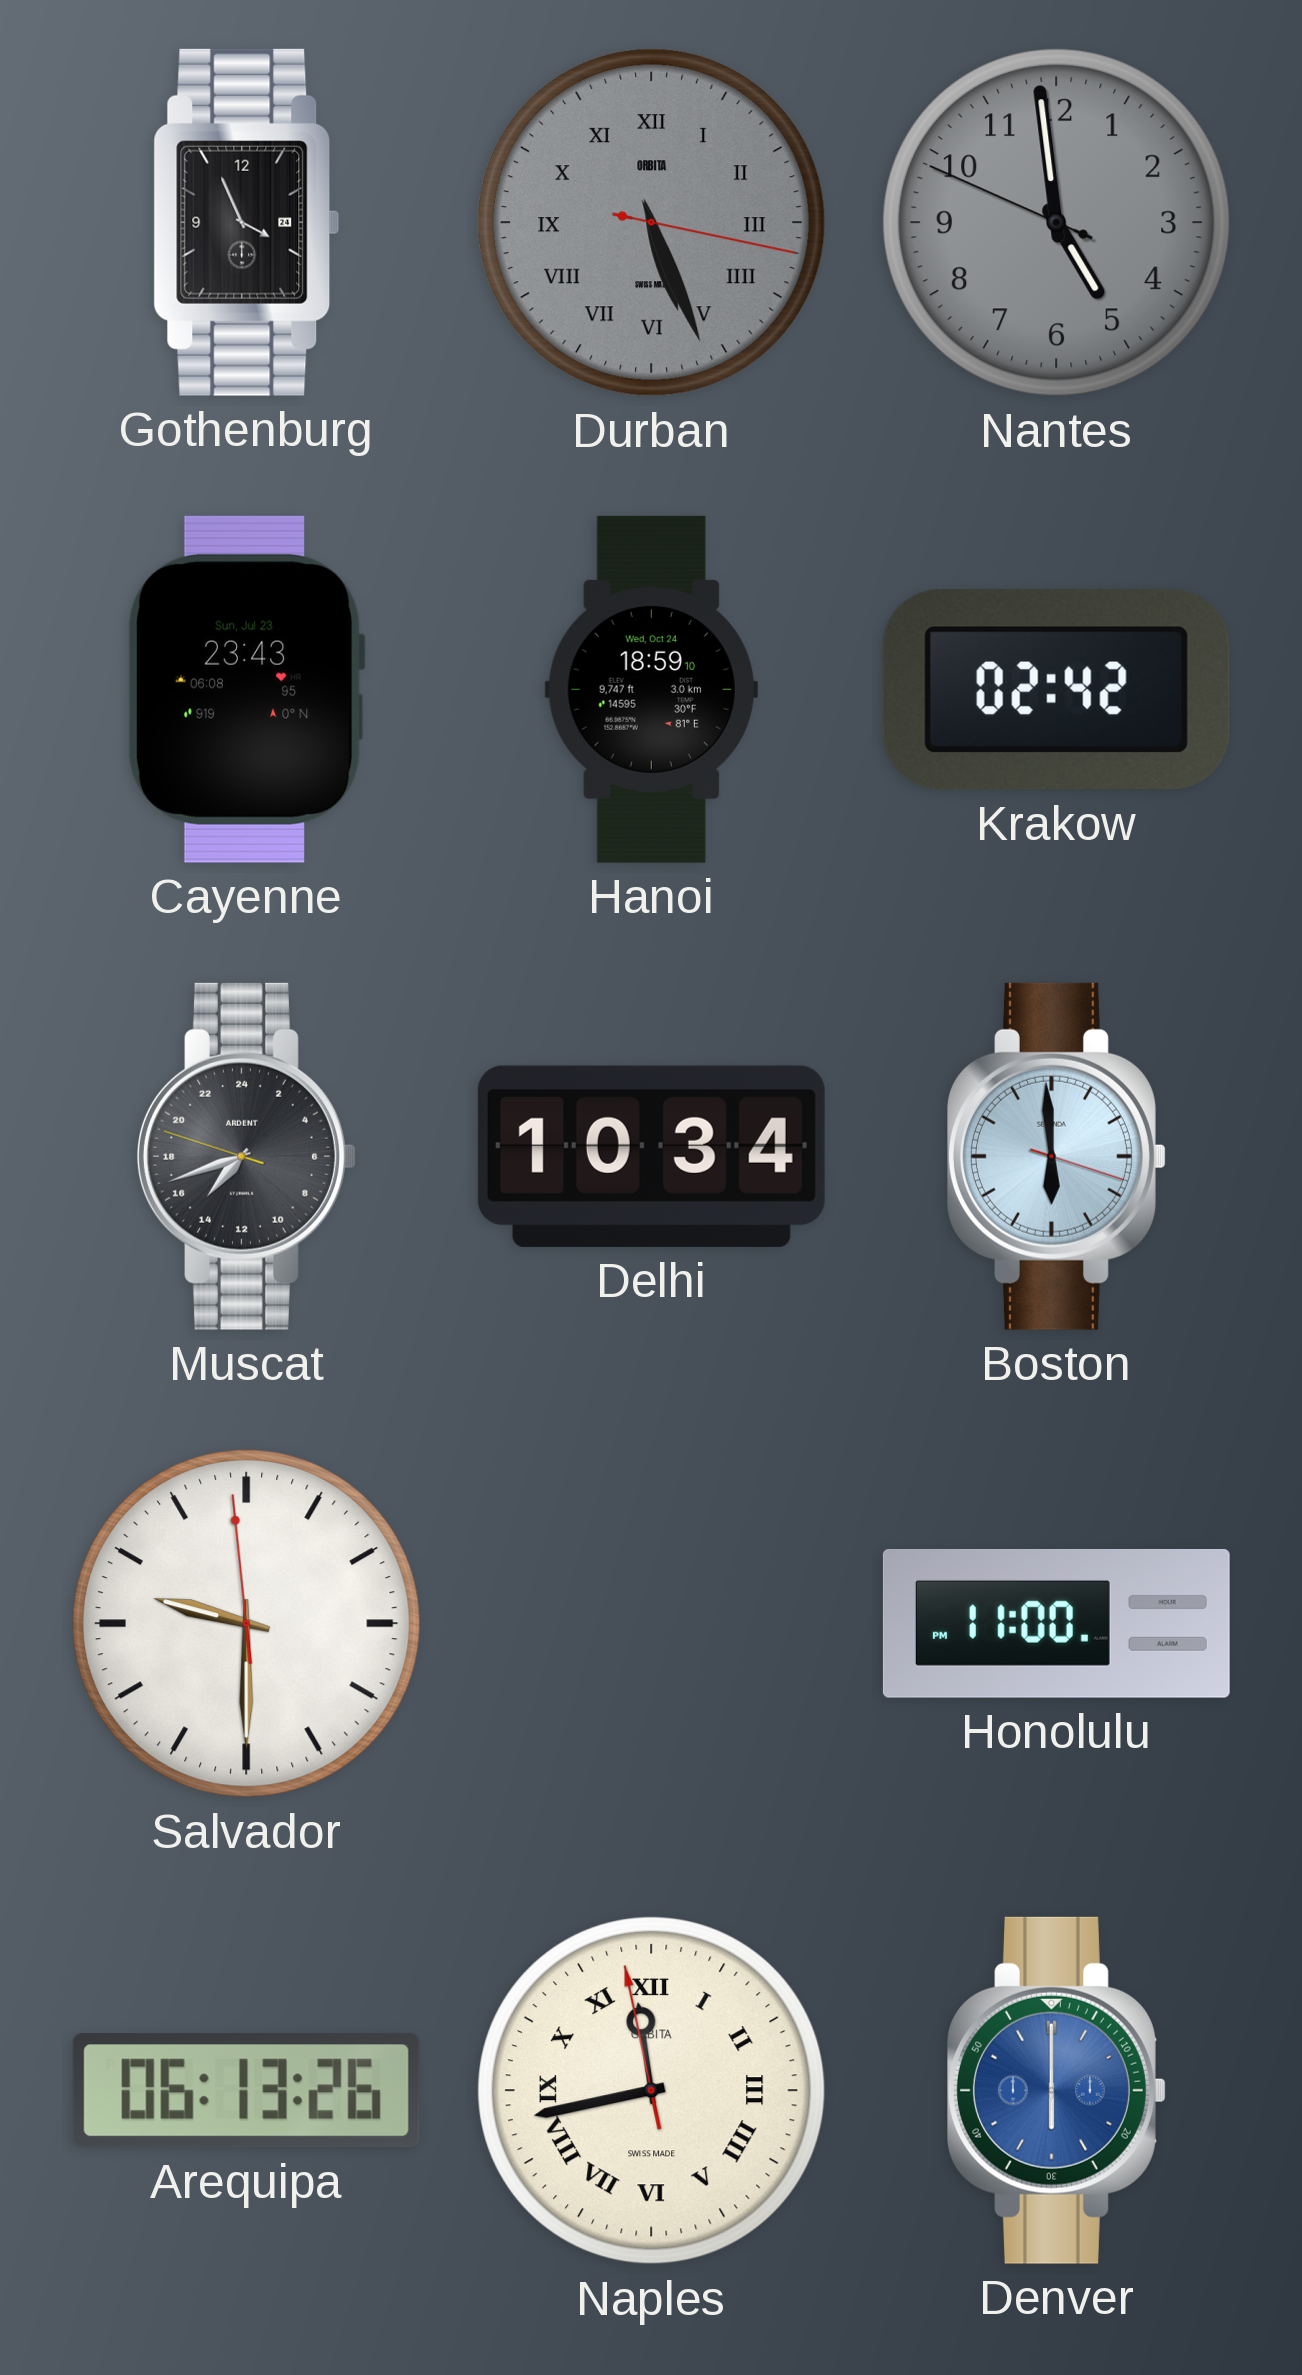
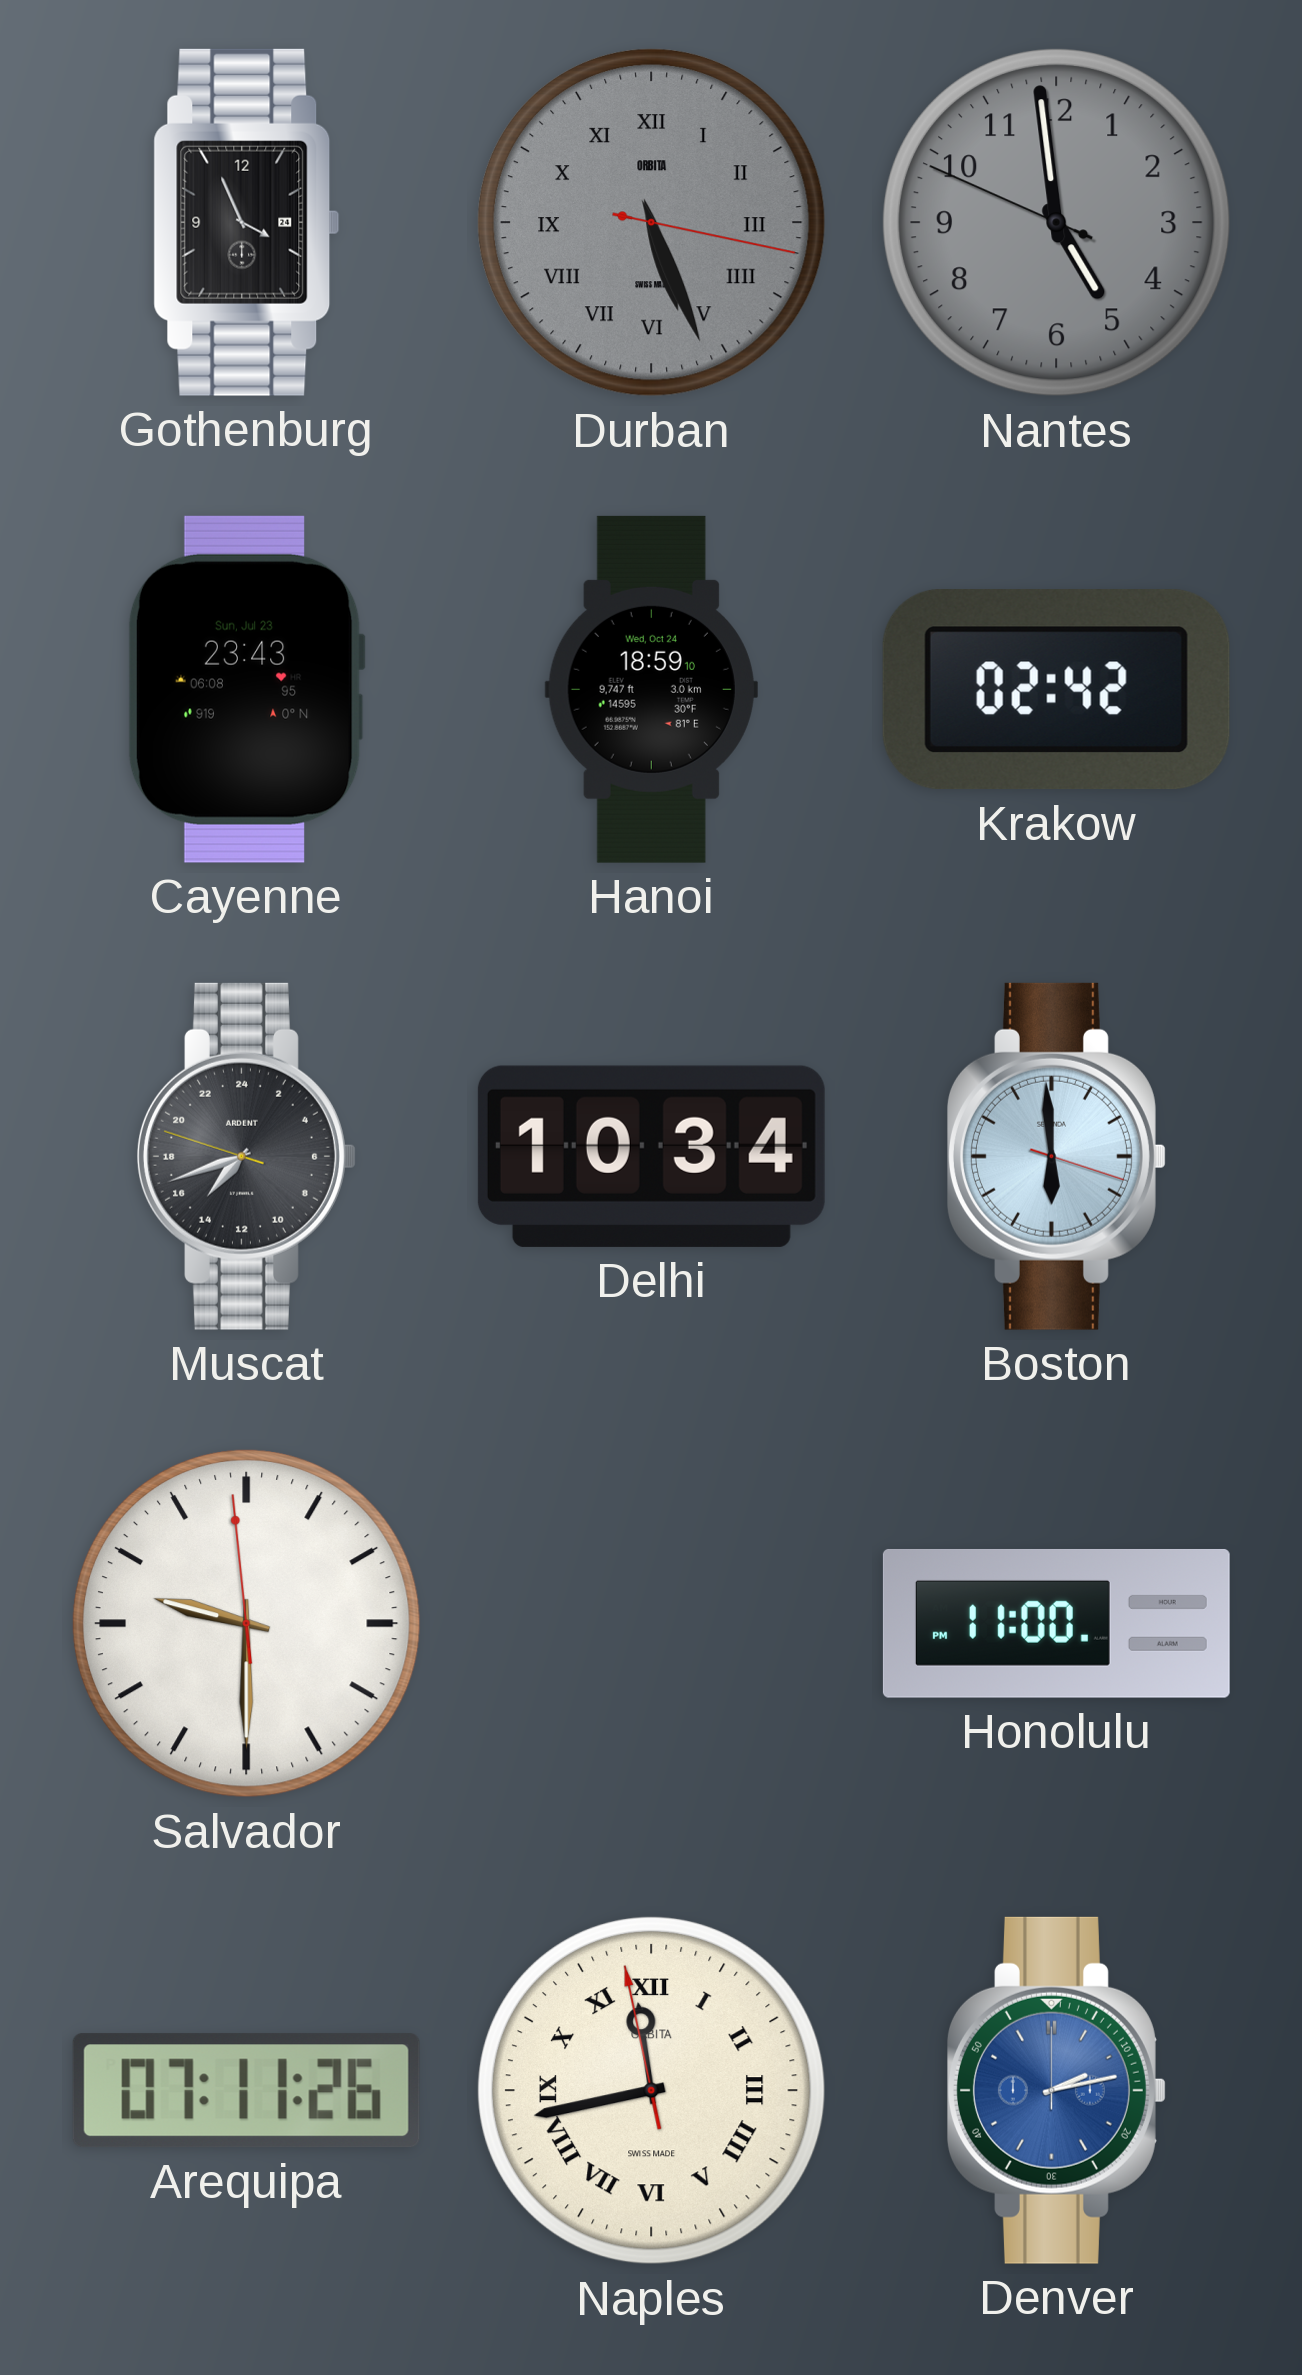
Arequipa: 06:13 -> 07:11 (246, 2091)
Denver: 6:00 -> 2:13 (1057, 2090)
